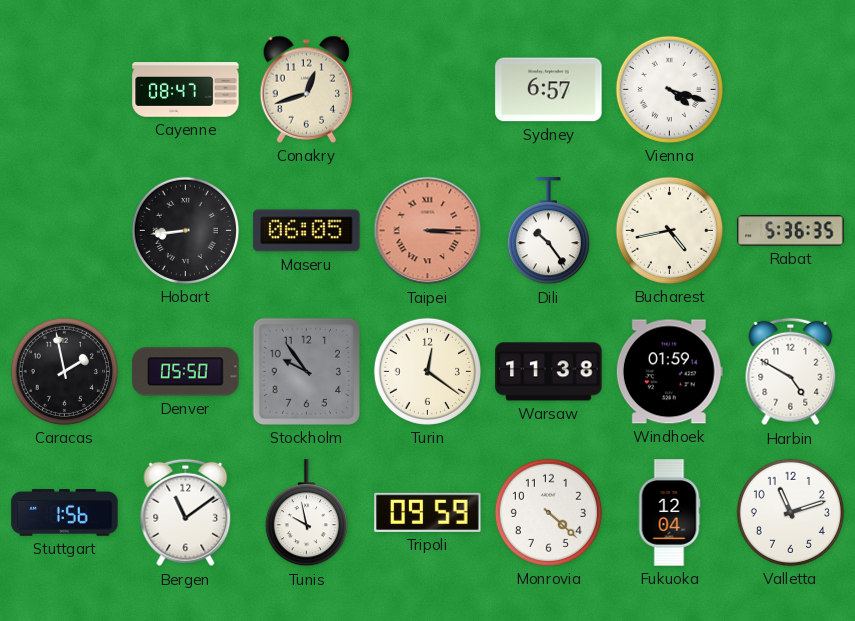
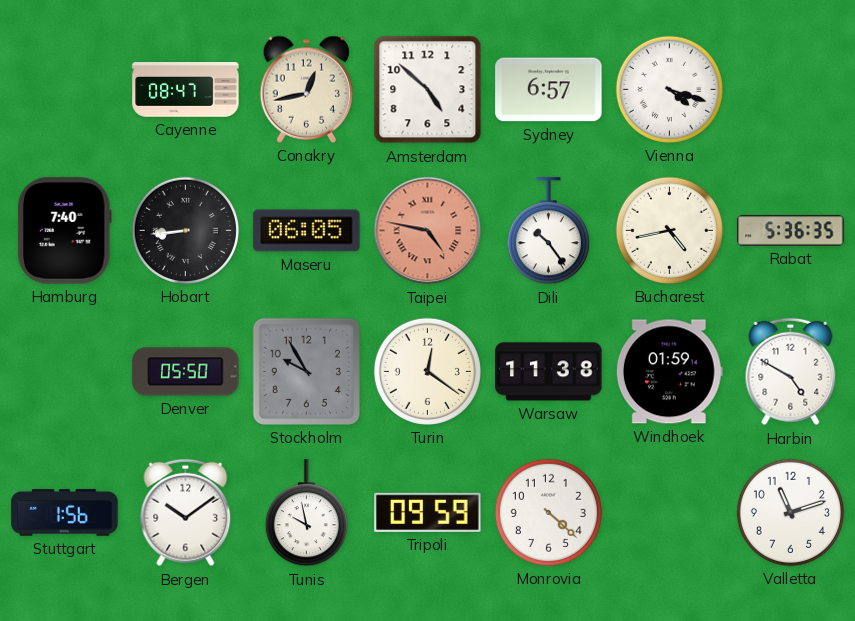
Conakry: 12:42 -> 12:43 (307, 89)
Amsterdam: none -> 4:52 (428, 90)
Hamburg: none -> 7:40 (64, 231)
Taipei: 3:15 -> 4:47 (428, 231)
Caracas: 1:58 -> none (64, 371)
Stockholm: 9:54 -> 9:55 (306, 371)
Bergen: 11:09 -> 10:09 (186, 513)
Fukuoka: 12:04 -> none (669, 513)
